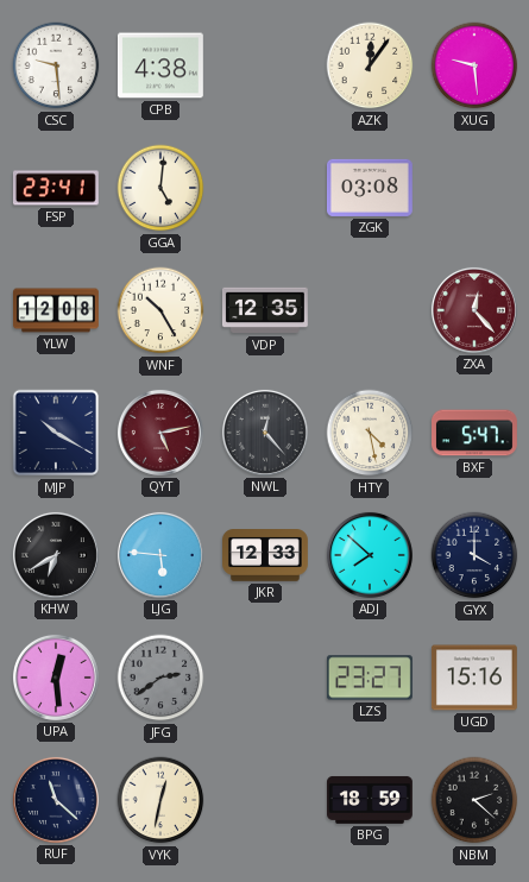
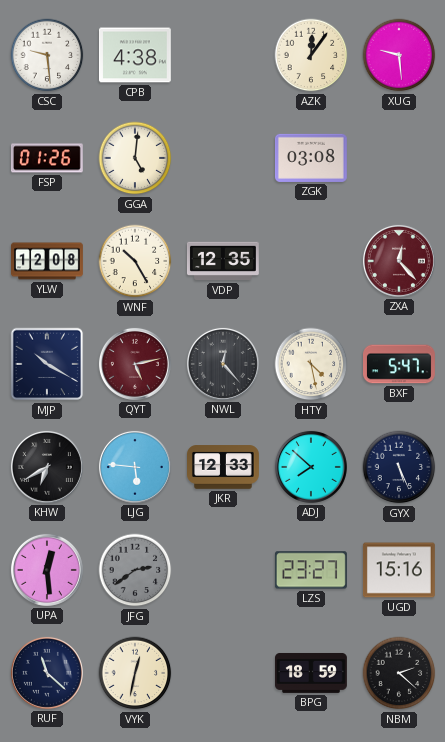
FSP: 23:41 -> 01:26 (47, 158)
GYX: 4:00 -> 5:26 (399, 467)
